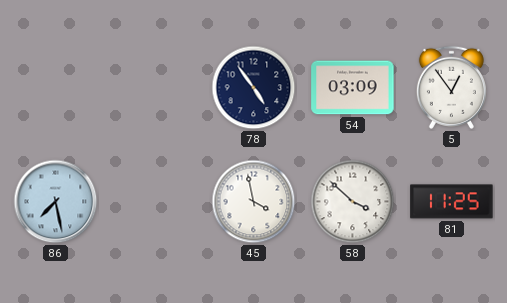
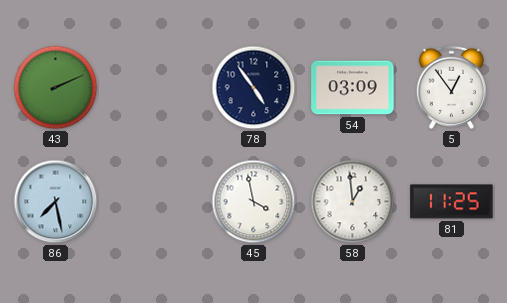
43: none -> 2:11 (56, 88)
58: 3:52 -> 12:59 (353, 202)
